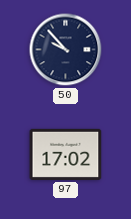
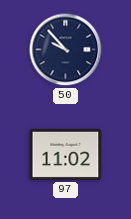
97: 17:02 -> 11:02 (66, 154)
